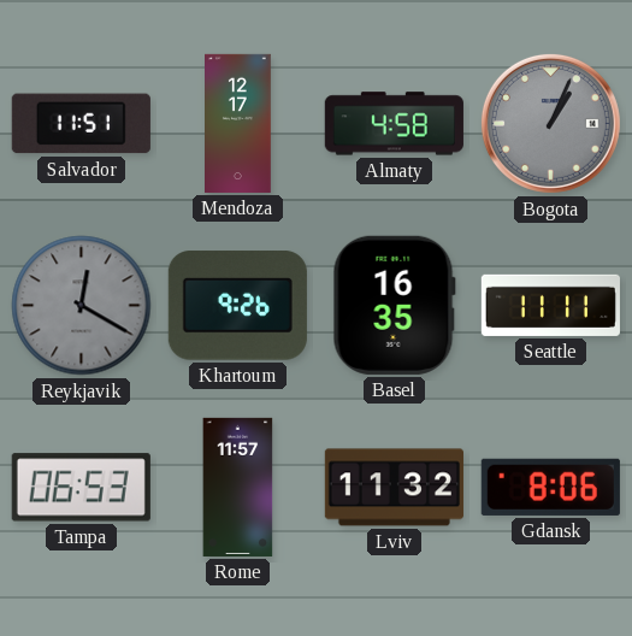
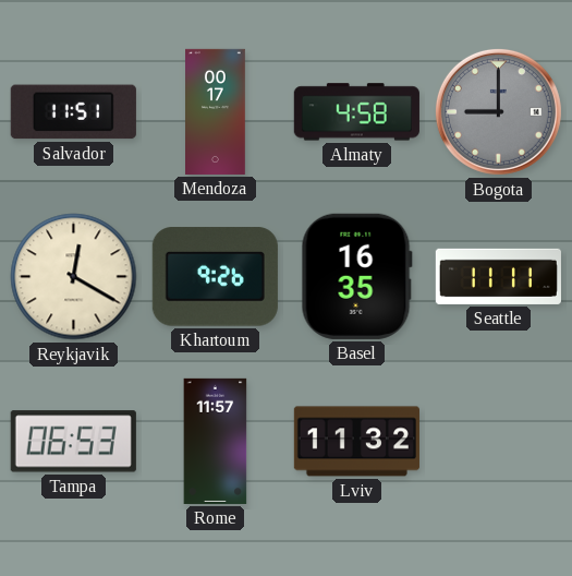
Mendoza: 12:17 -> 00:17 (216, 111)
Bogota: 1:04 -> 9:00 (498, 111)
Reykjavik dial: grey -> cream (74, 277)
Gdansk: 8:06 -> none (550, 487)
